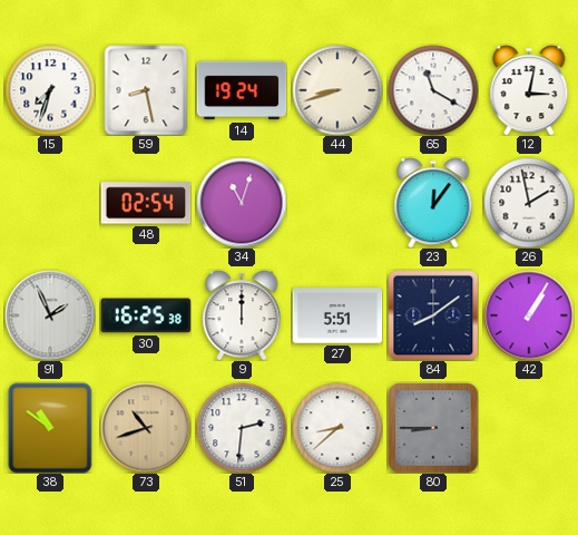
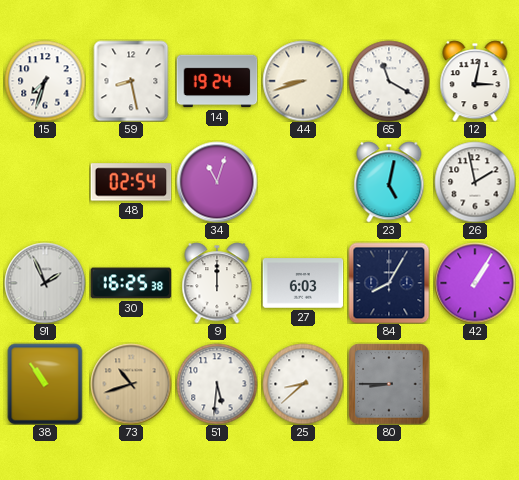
23: 12:06 -> 5:02 (389, 182)
27: 5:51 -> 6:03 (303, 283)
84: 8:09 -> 8:05 (389, 283)
38: 10:51 -> 10:54 (45, 384)
51: 2:31 -> 5:31 (217, 384)
